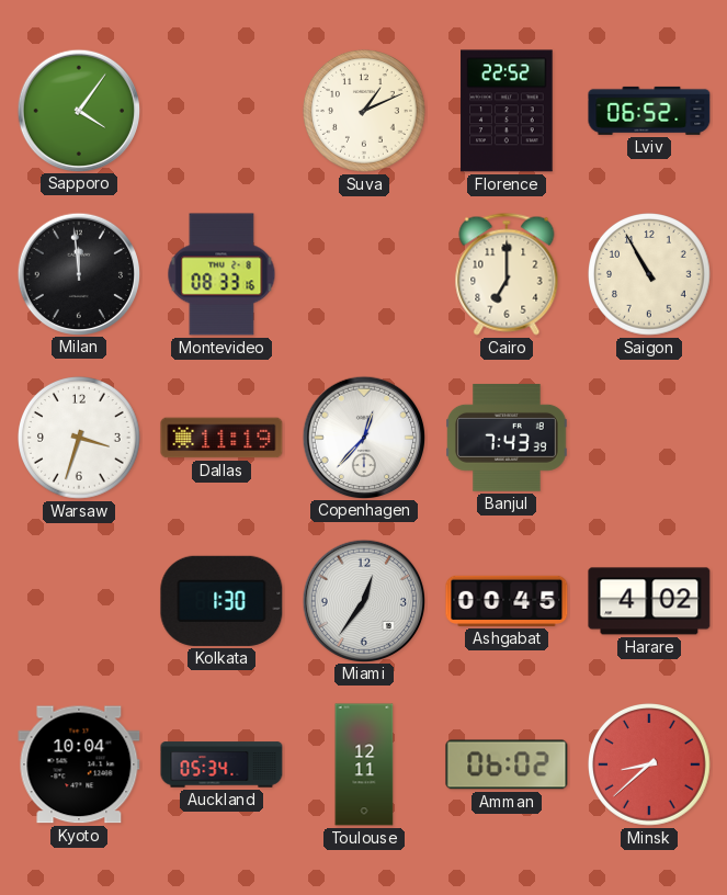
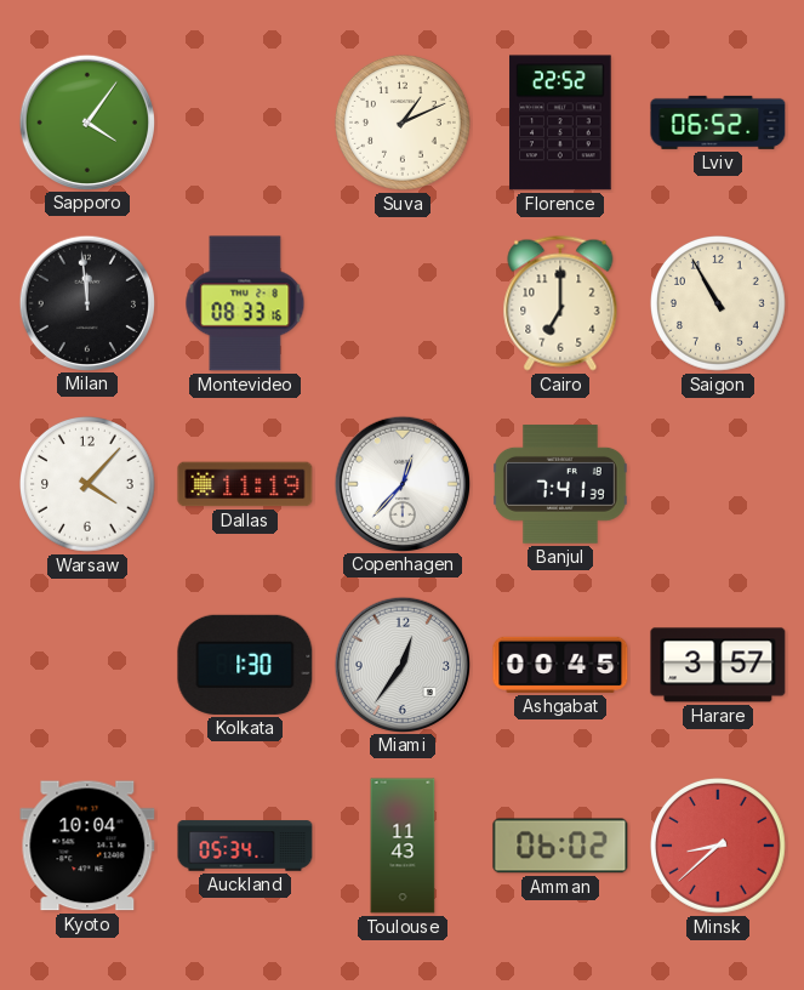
Warsaw: 3:33 -> 4:07 (89, 485)
Banjul: 7:43 -> 7:41 (561, 485)
Harare: 4:02 -> 3:57 (718, 665)
Toulouse: 12:11 -> 11:43 (403, 846)
